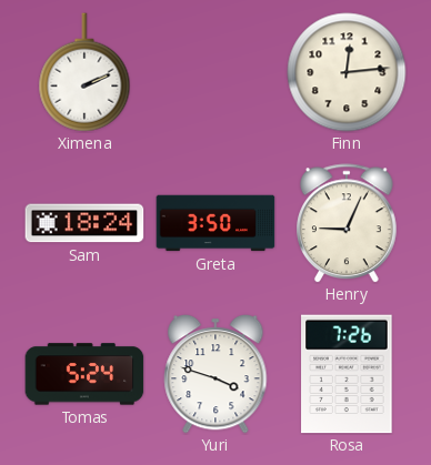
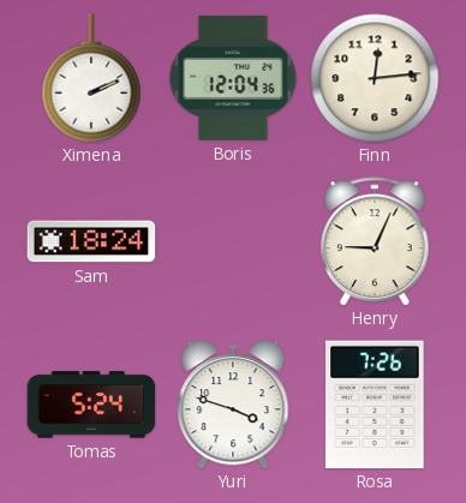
Boris: none -> 12:04 (233, 78)
Greta: 3:50 -> none (215, 223)
